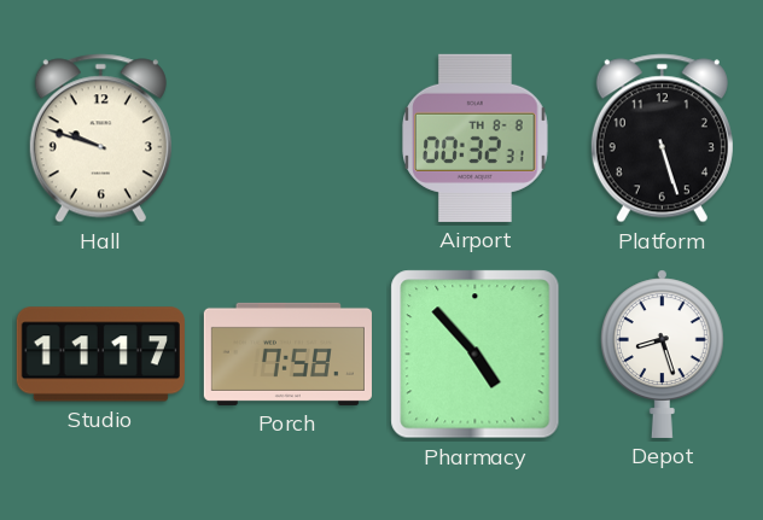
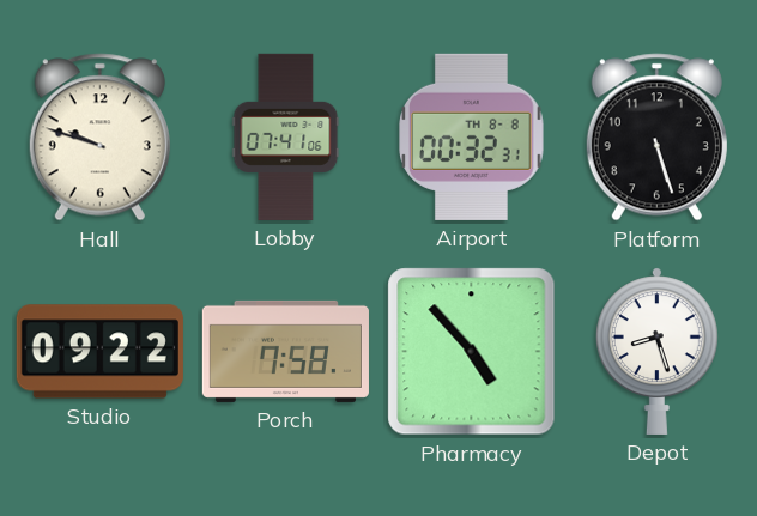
Lobby: none -> 07:41 (286, 136)
Studio: 11:17 -> 09:22 (99, 352)
